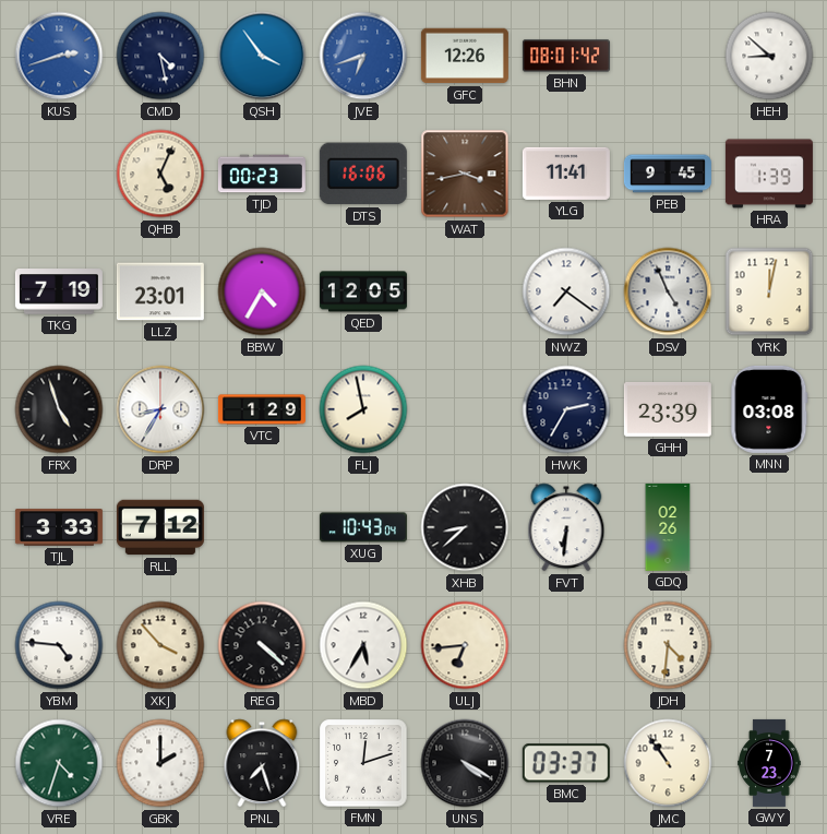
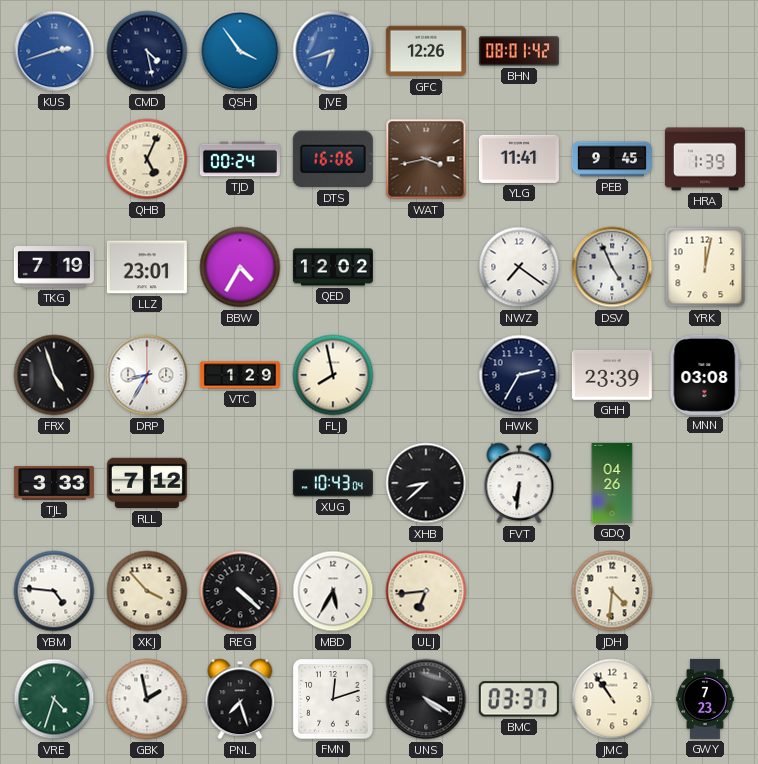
HEH: 8:52 -> none (769, 56)
TJD: 00:23 -> 00:24 (240, 159)
QED: 12:05 -> 12:02 (333, 267)
GDQ: 02:26 -> 04:26 (612, 483)
GBK: 2:00 -> 1:58 (147, 699)
